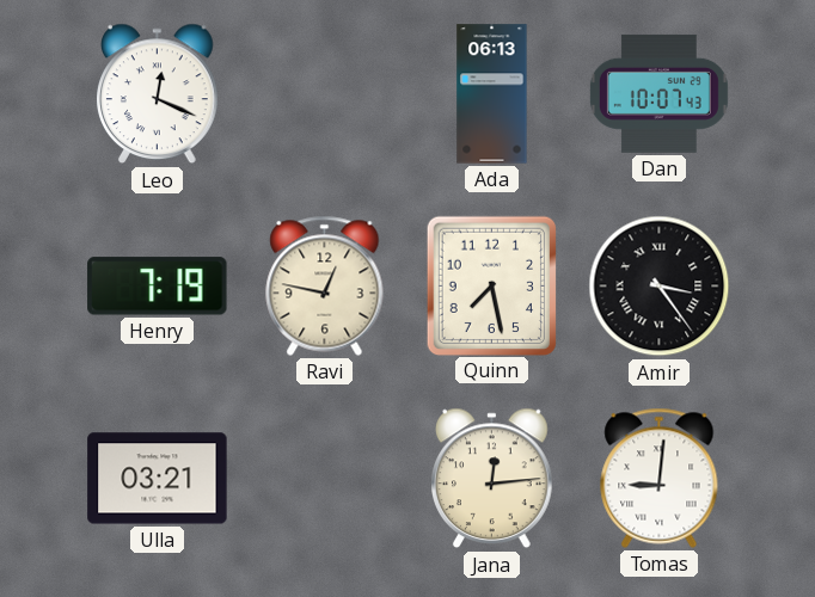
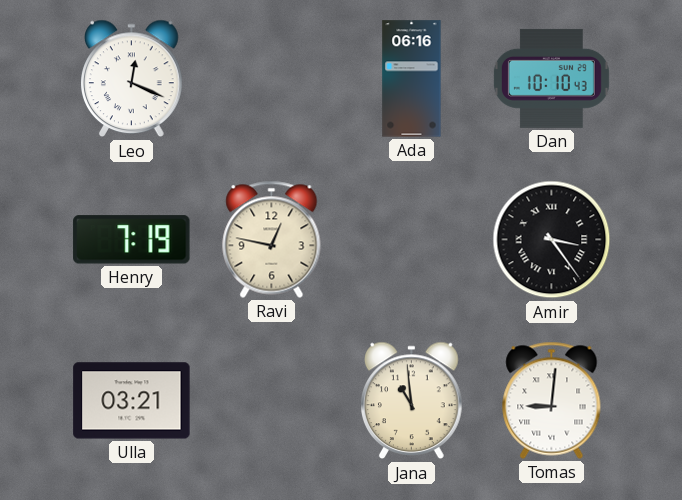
Ada: 06:13 -> 06:16 (412, 79)
Dan: 10:07 -> 10:10 (551, 78)
Quinn: 7:28 -> none (491, 285)
Jana: 12:14 -> 10:59 (412, 401)
